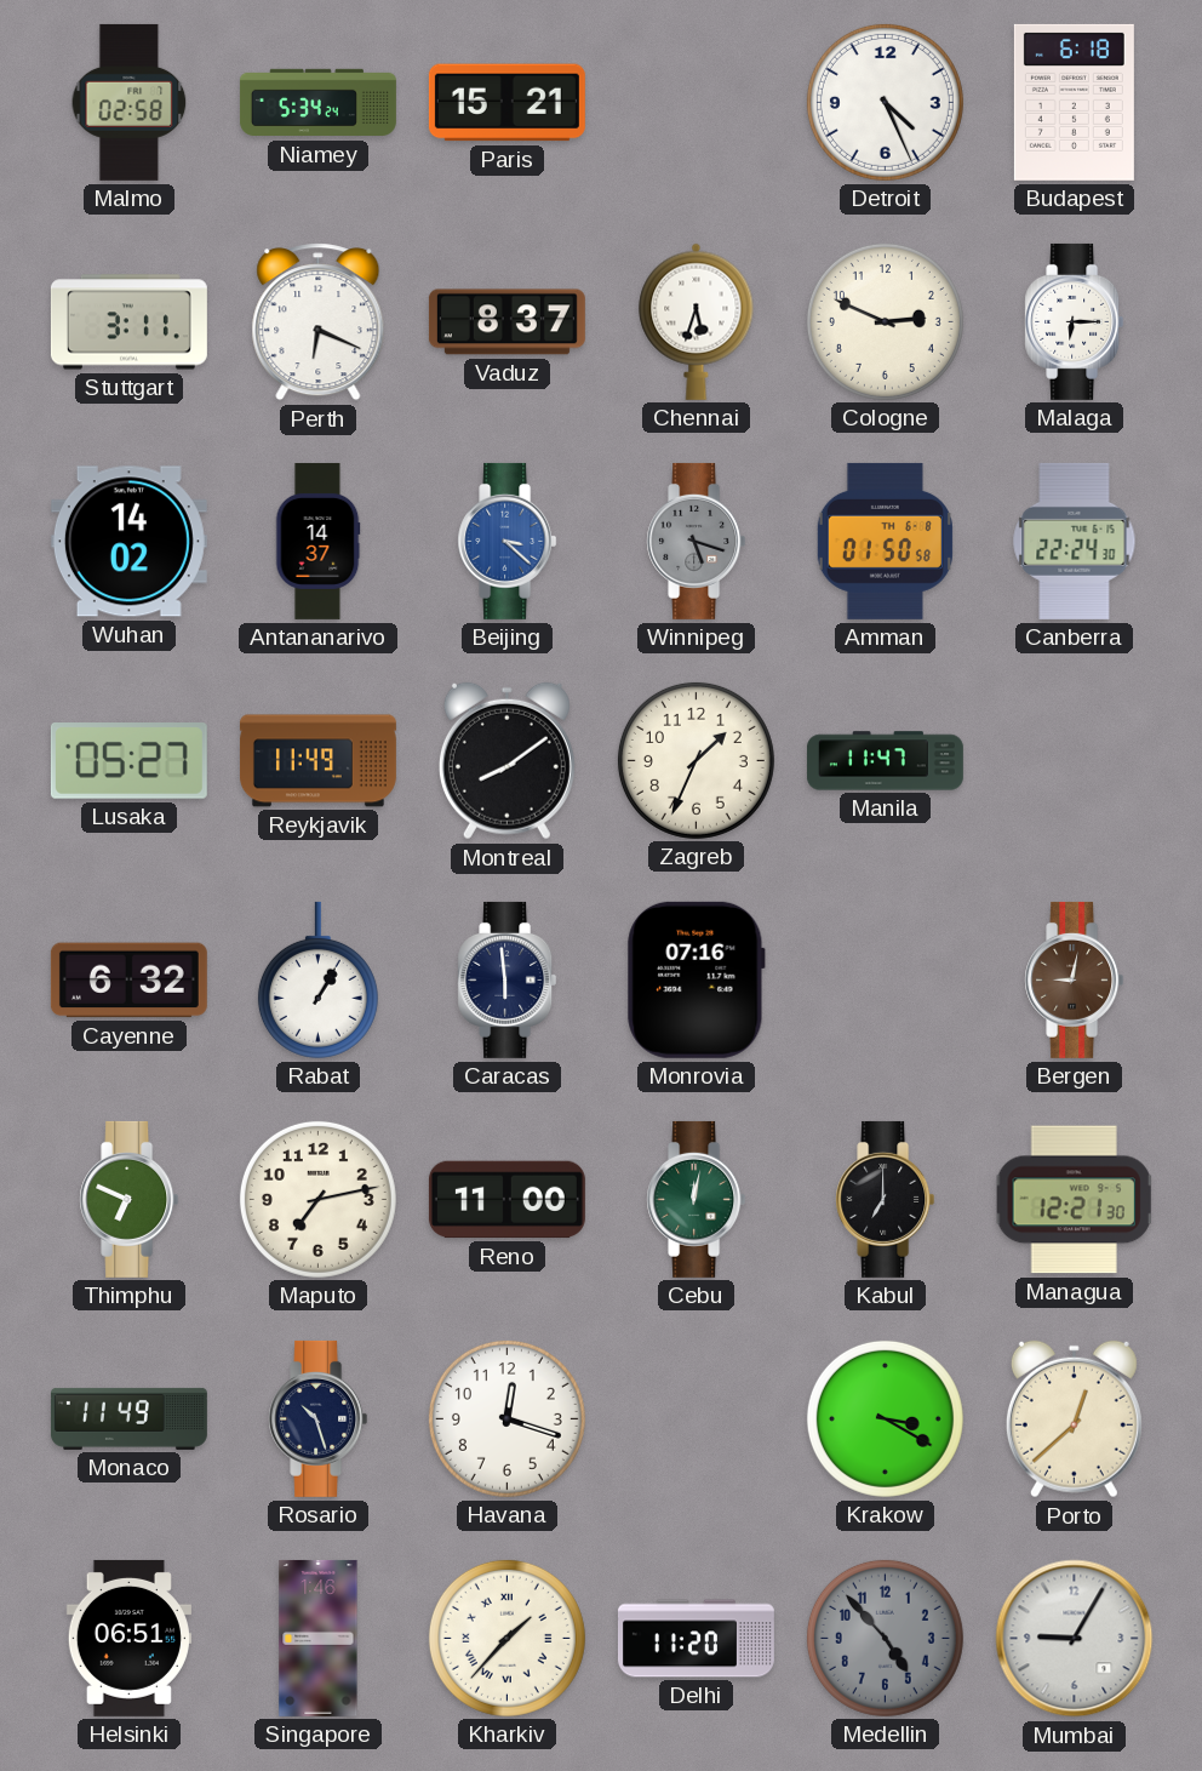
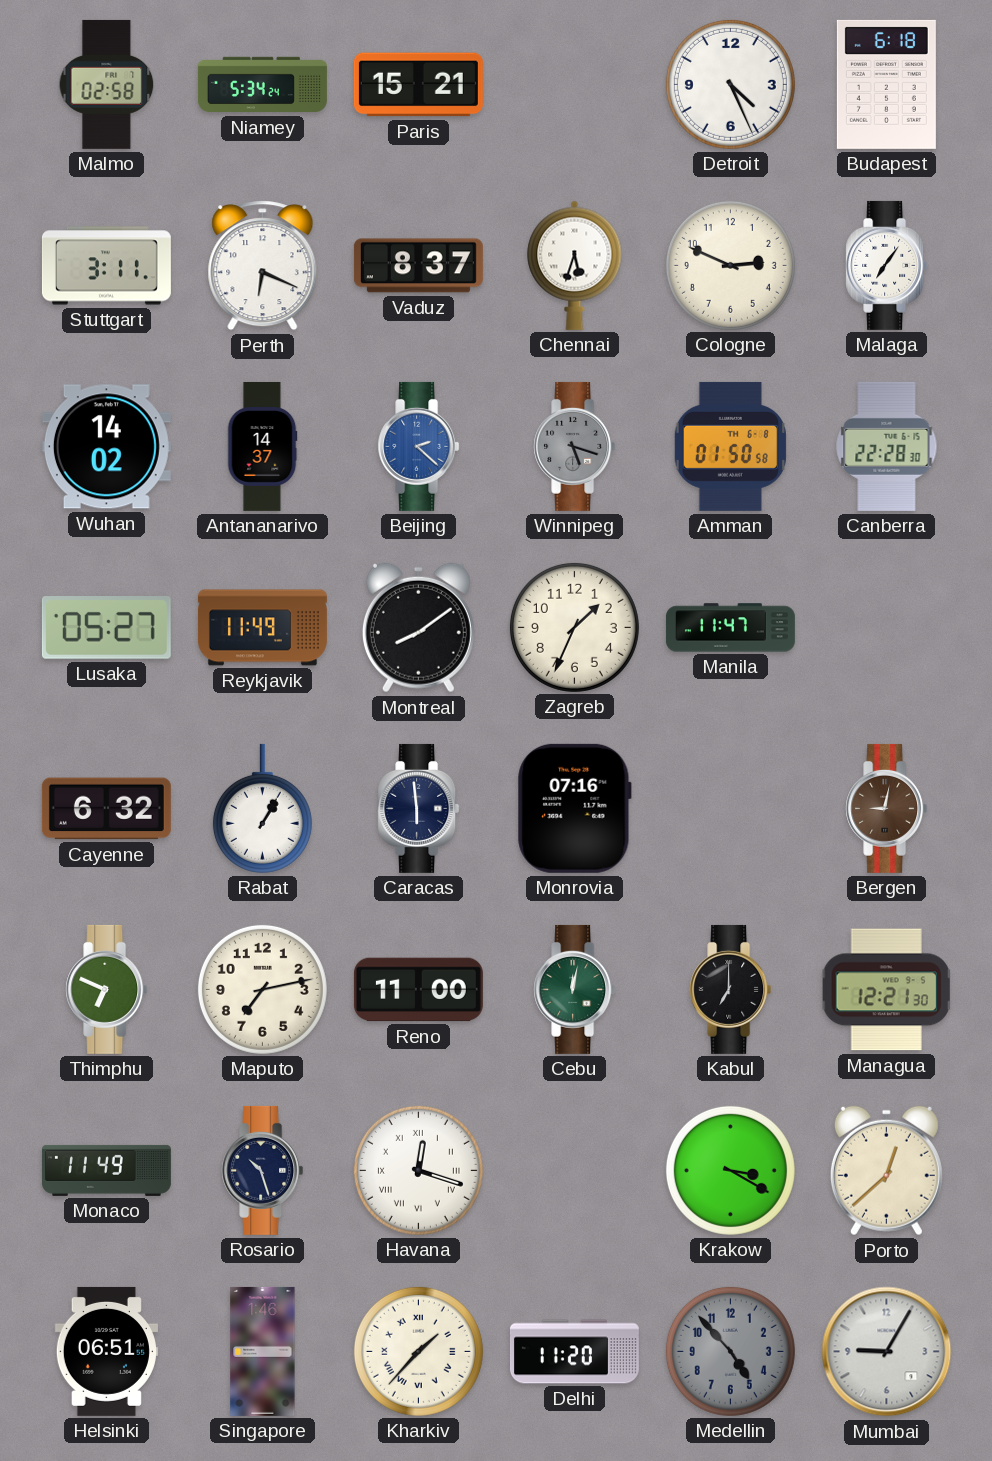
Malaga: 6:15 -> 7:06 (887, 265)
Beijing: 3:22 -> 2:22 (419, 446)
Canberra: 22:24 -> 22:28 (887, 446)
Havana numerals: Arabic -> Roman (418, 1170)
